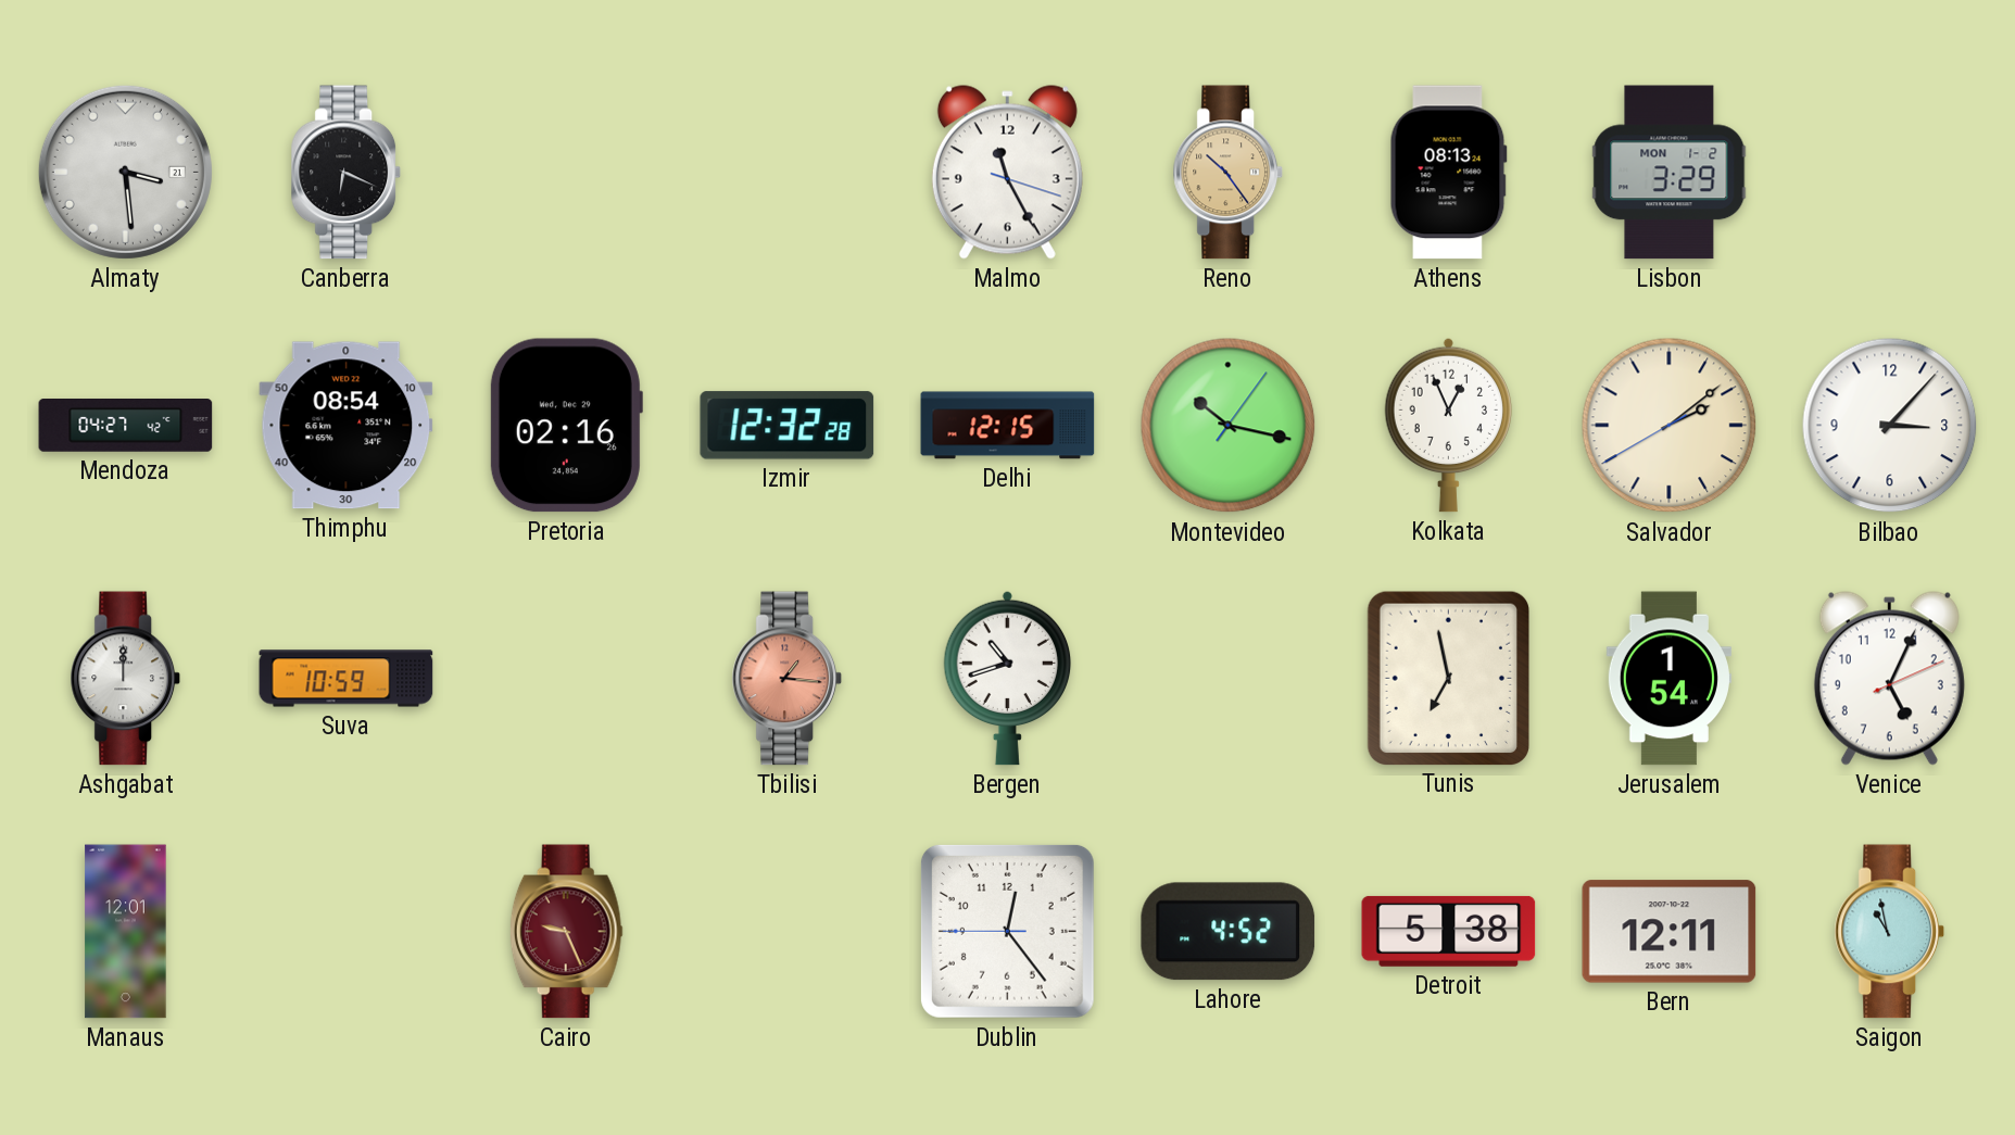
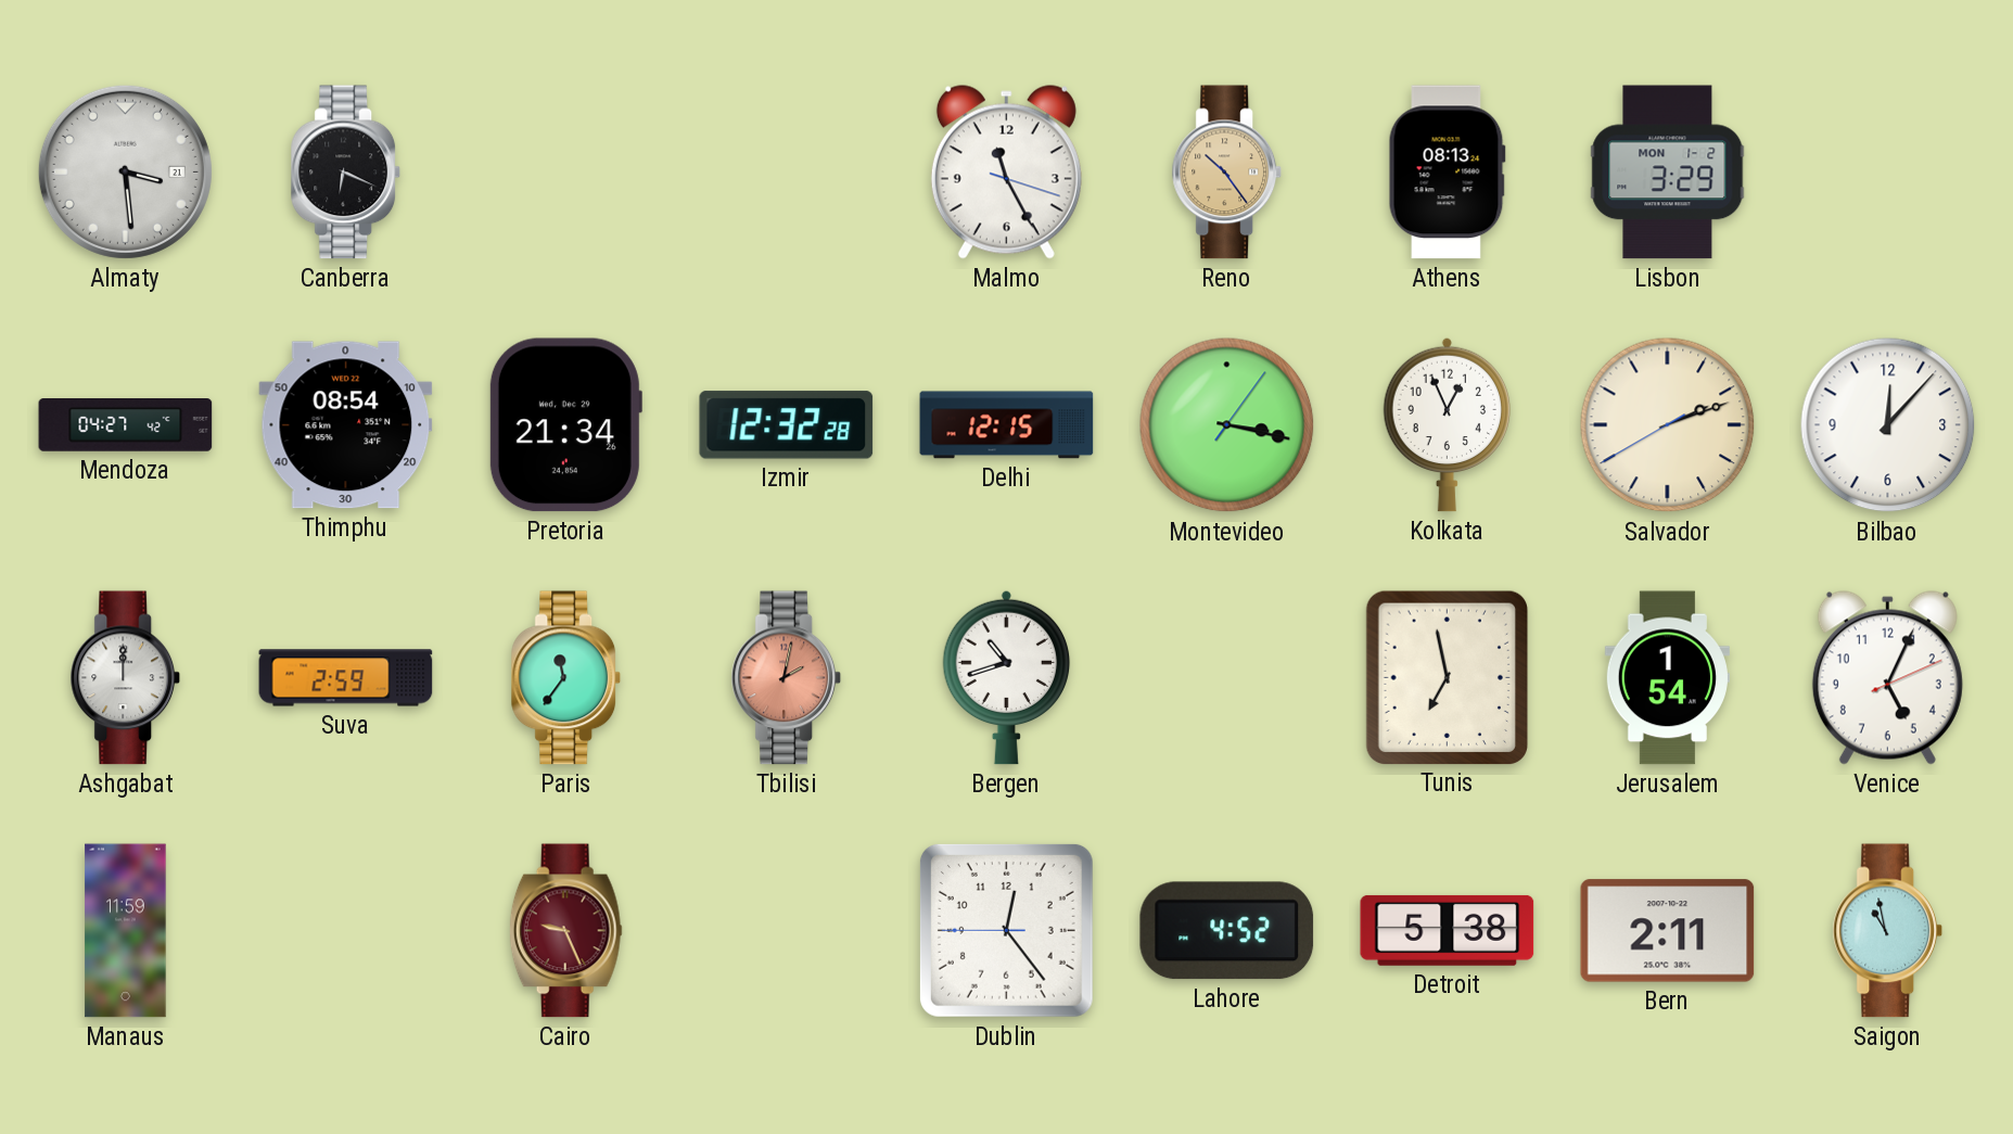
Pretoria: 02:16 -> 21:34 (565, 425)
Montevideo: 10:17 -> 3:17 (1227, 425)
Salvador: 2:08 -> 2:11 (1668, 425)
Bilbao: 3:07 -> 12:07 (1888, 425)
Suva: 10:59 -> 2:59 (346, 678)
Paris: none -> 11:36 (566, 678)
Tbilisi: 1:16 -> 2:02 (787, 678)
Manaus: 12:01 -> 11:59 (126, 931)
Bern: 12:11 -> 2:11 (1668, 931)
